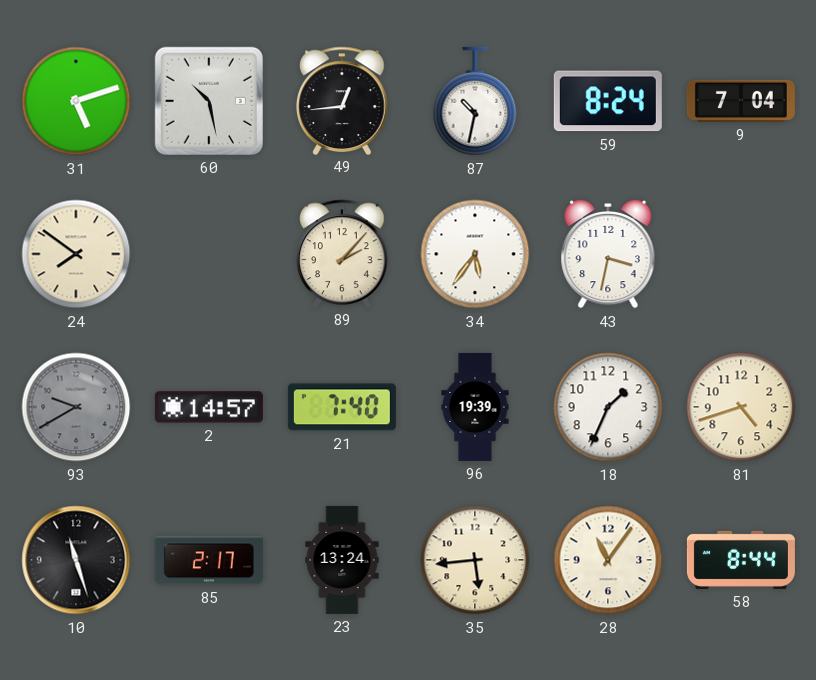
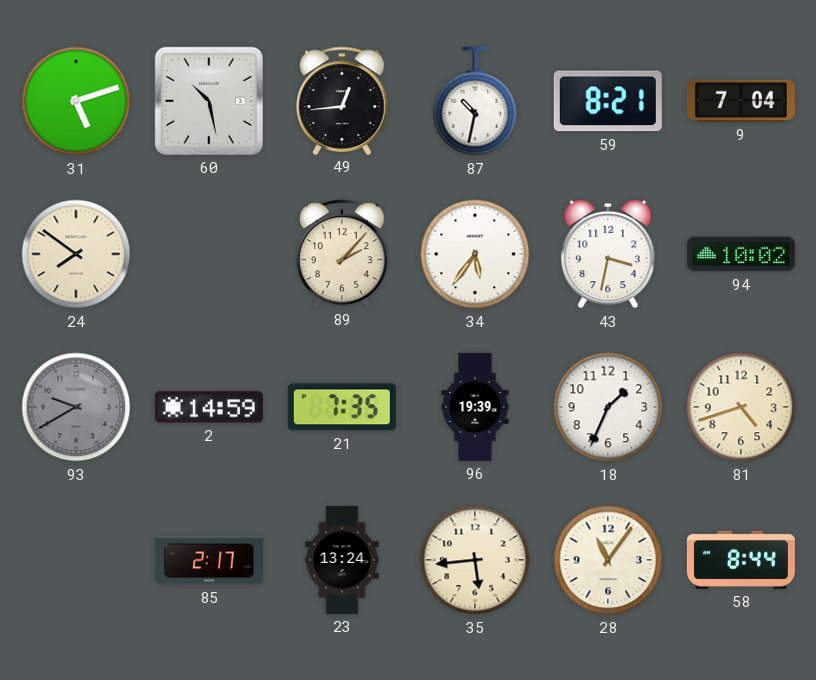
59: 8:24 -> 8:21 (608, 101)
94: none -> 10:02 (741, 254)
2: 14:57 -> 14:59 (209, 407)
21: 7:40 -> 7:35 (342, 407)
10: 11:27 -> none (76, 560)
